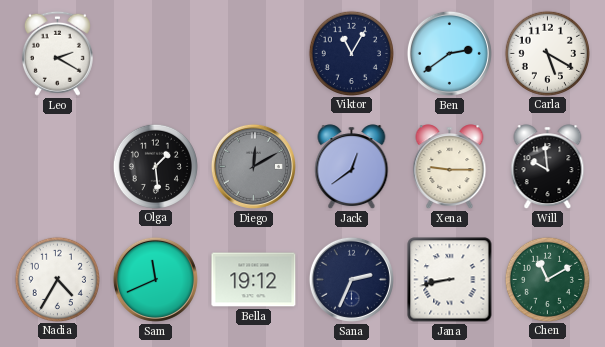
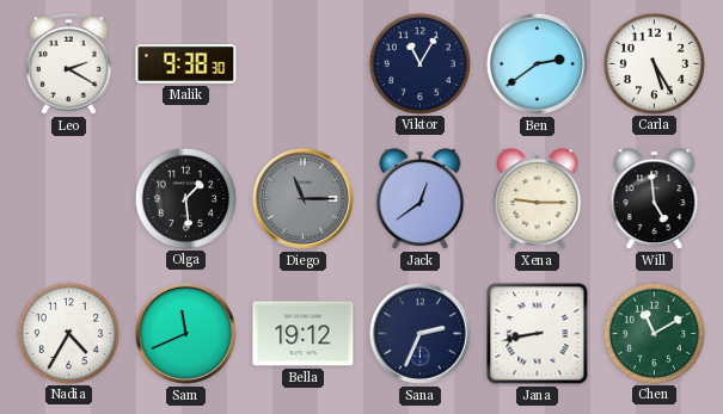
Malik: none -> 9:38 (186, 64)
Carla: 5:20 -> 5:25 (654, 63)
Diego: 12:10 -> 11:15 (302, 198)
Will: 9:59 -> 4:59 (655, 199)
